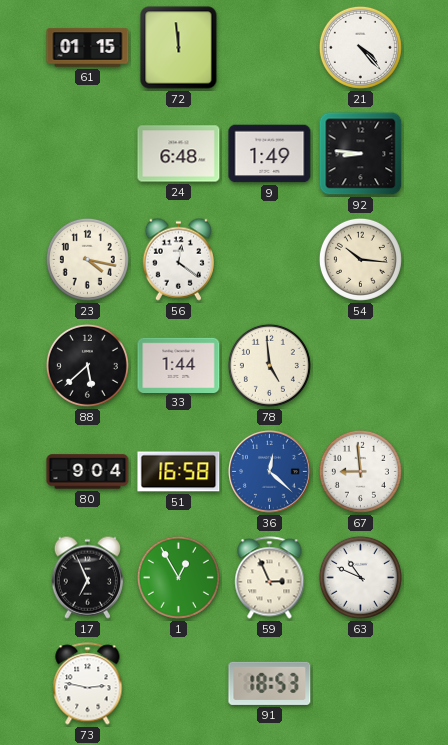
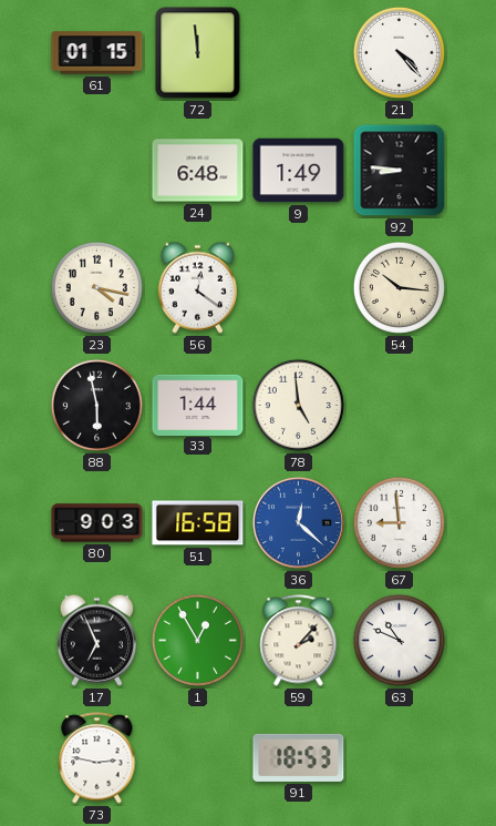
88: 5:38 -> 5:58 (96, 405)
80: 9:04 -> 9:03 (97, 523)
59: 2:56 -> 2:07 (299, 641)
